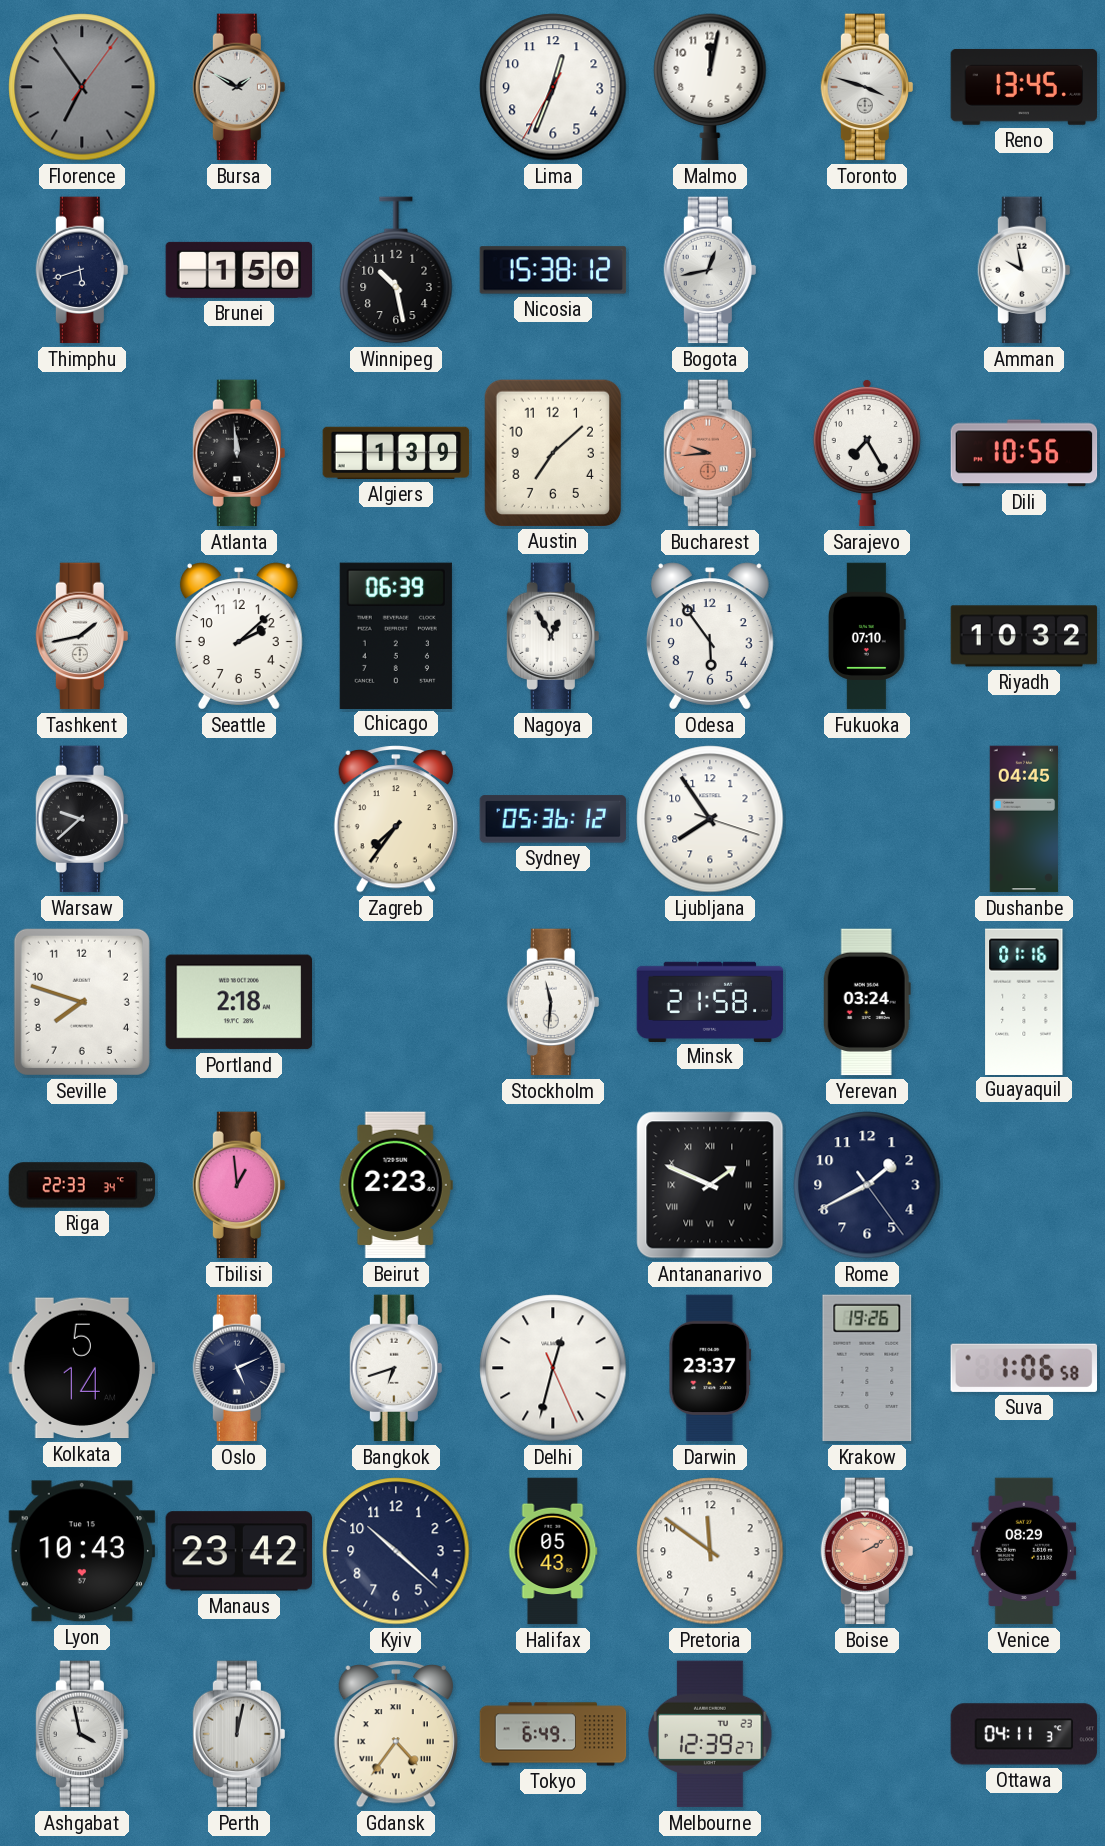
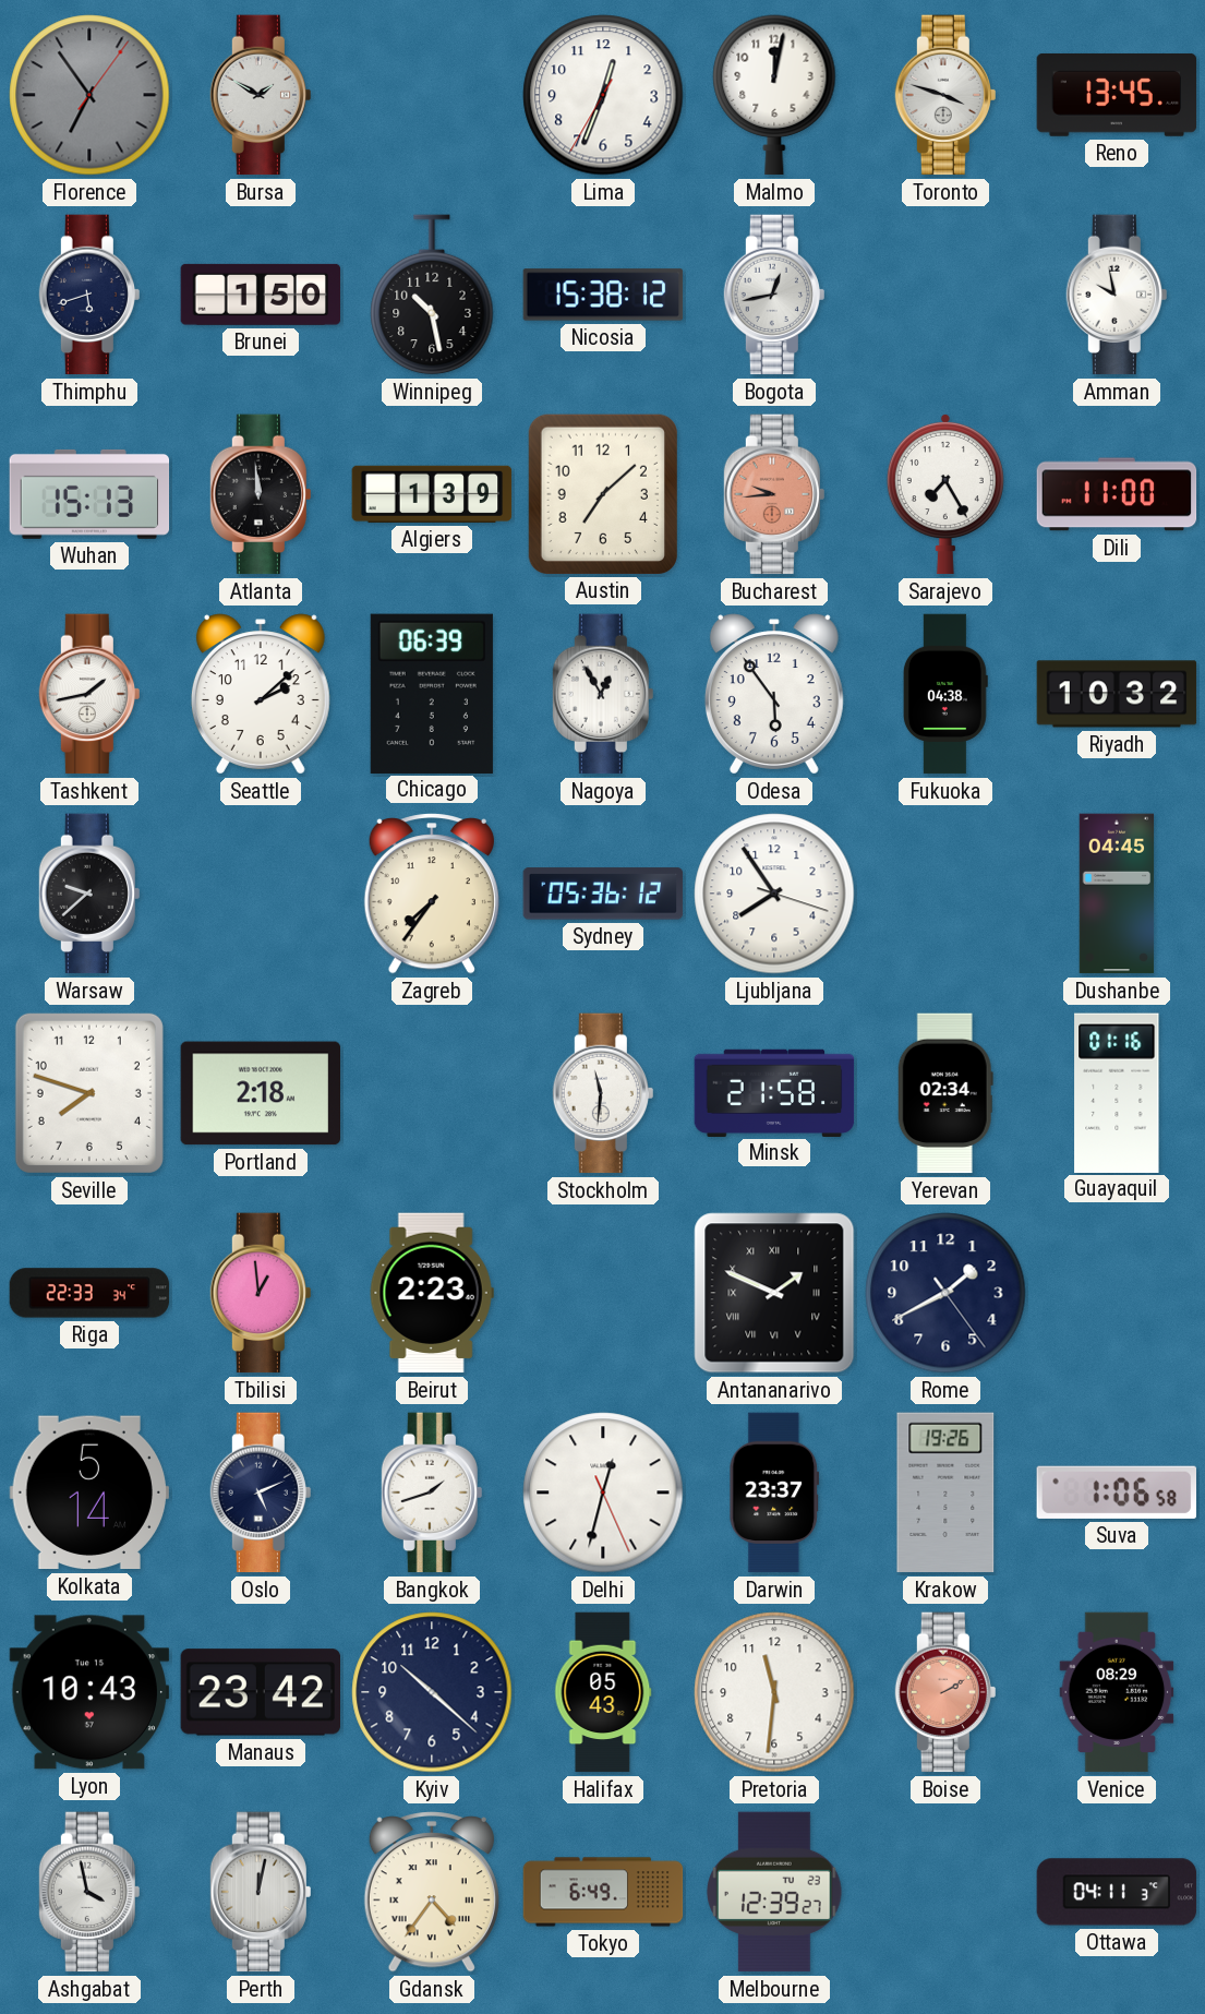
Wuhan: none -> 15:13 (89, 494)
Dili: 10:56 -> 11:00 (1117, 494)
Fukuoka: 07:10 -> 04:38 (945, 694)
Yerevan: 03:24 -> 02:34 (945, 1093)
Bangkok: 6:42 -> 1:42 (432, 1492)
Pretoria: 11:51 -> 11:31 (774, 1692)
